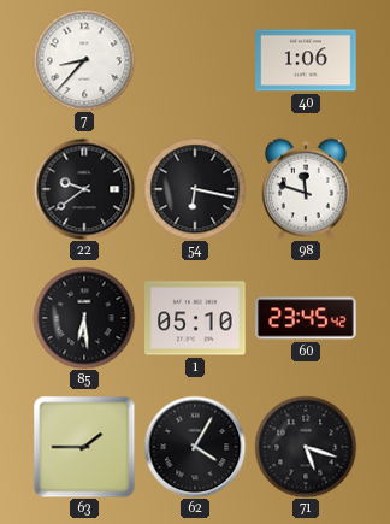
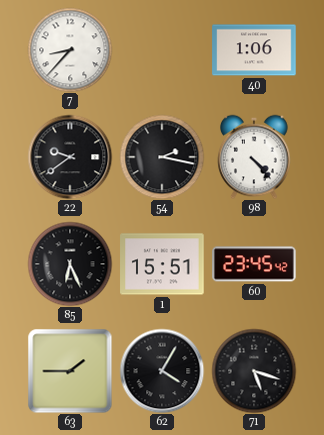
54: 6:17 -> 2:17 (162, 157)
98: 11:48 -> 4:23 (254, 157)
85: 6:29 -> 6:26 (70, 264)
1: 05:10 -> 15:51 (162, 264)
